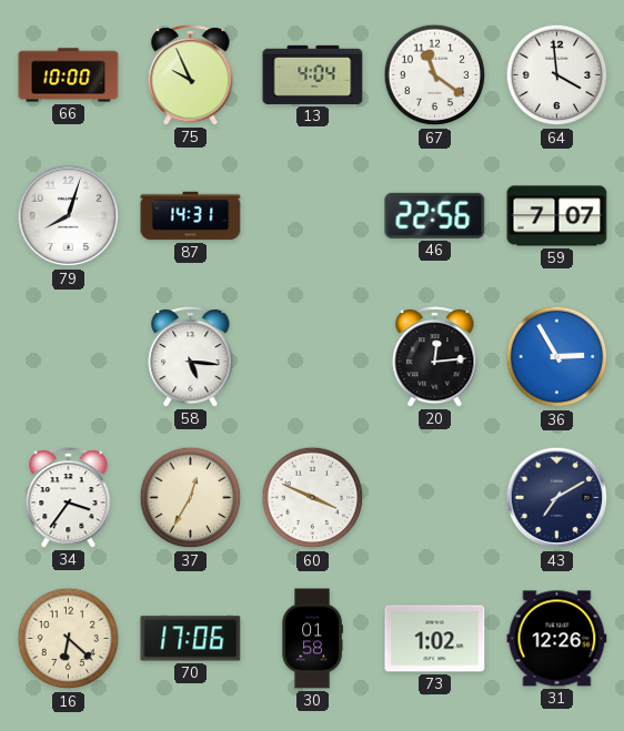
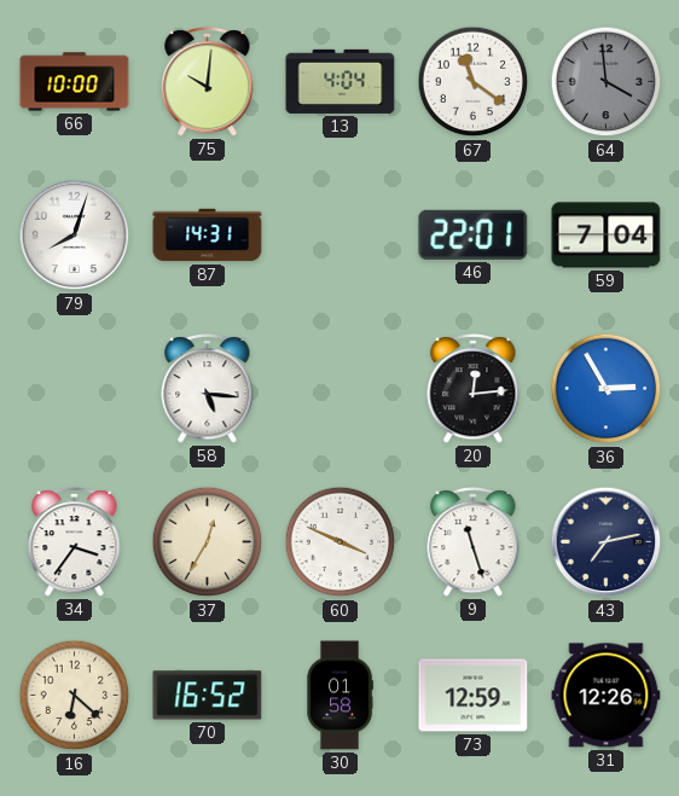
75: 9:56 -> 10:01 (208, 82)
64 dial: white -> grey (607, 82)
46: 22:56 -> 22:01 (474, 234)
59: 7:07 -> 7:04 (607, 236)
9: none -> 11:27 (474, 542)
43: 7:10 -> 7:13 (607, 542)
70: 17:06 -> 16:52 (208, 696)
73: 1:02 -> 12:59 (474, 696)
